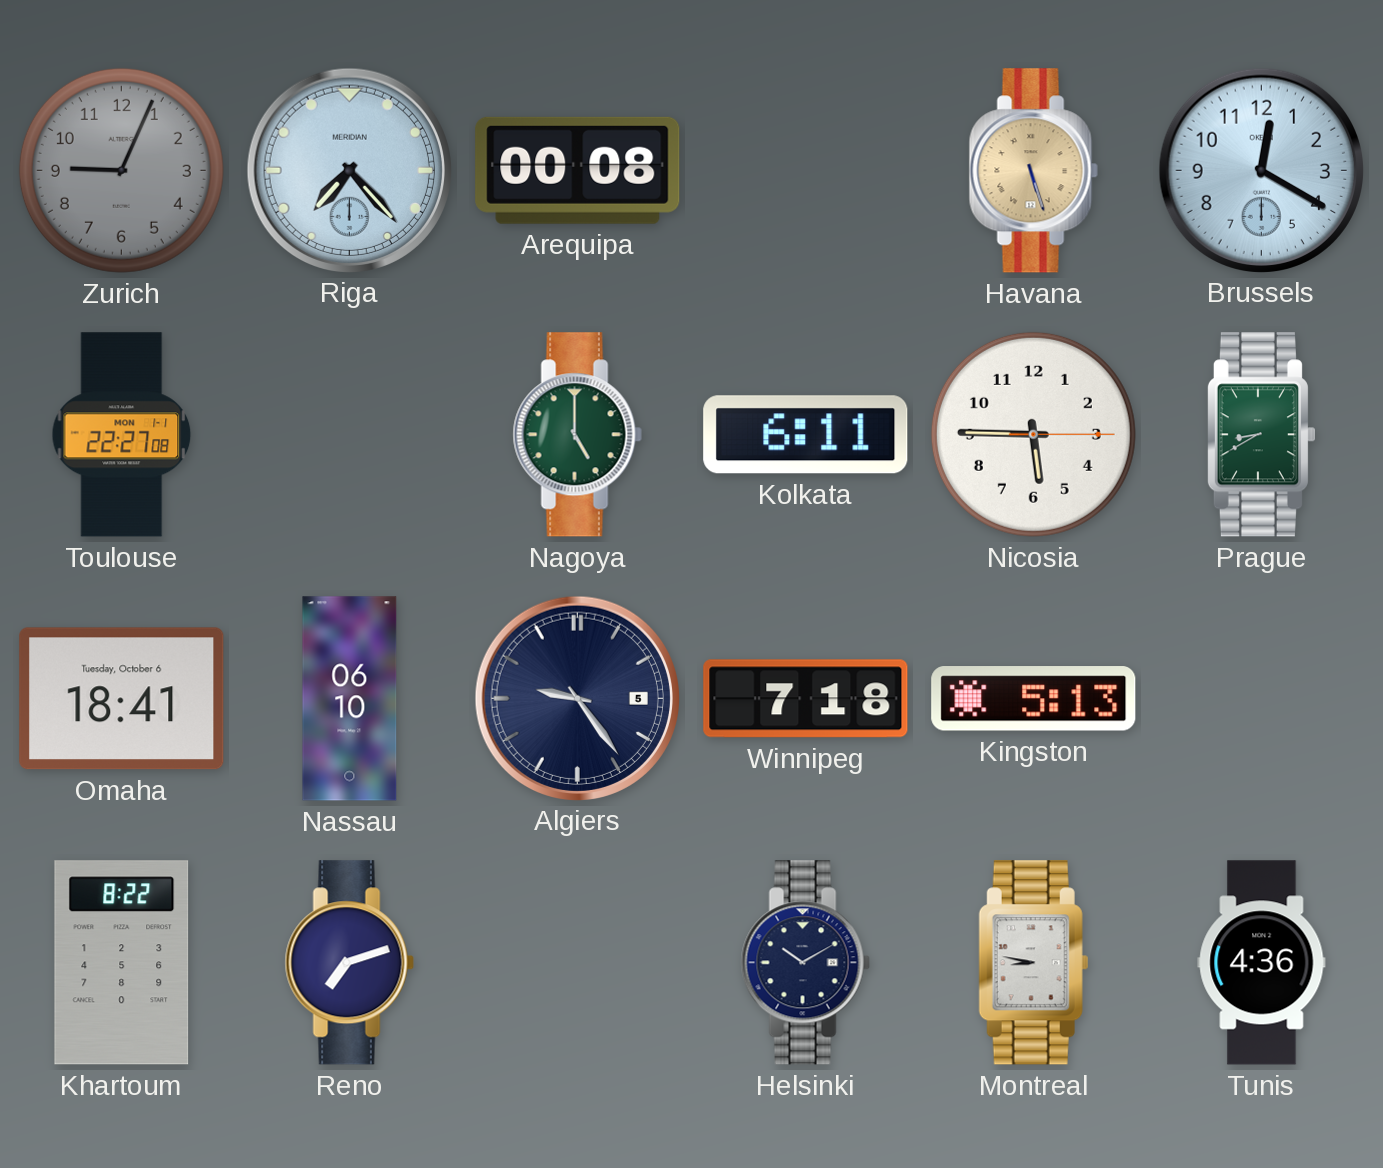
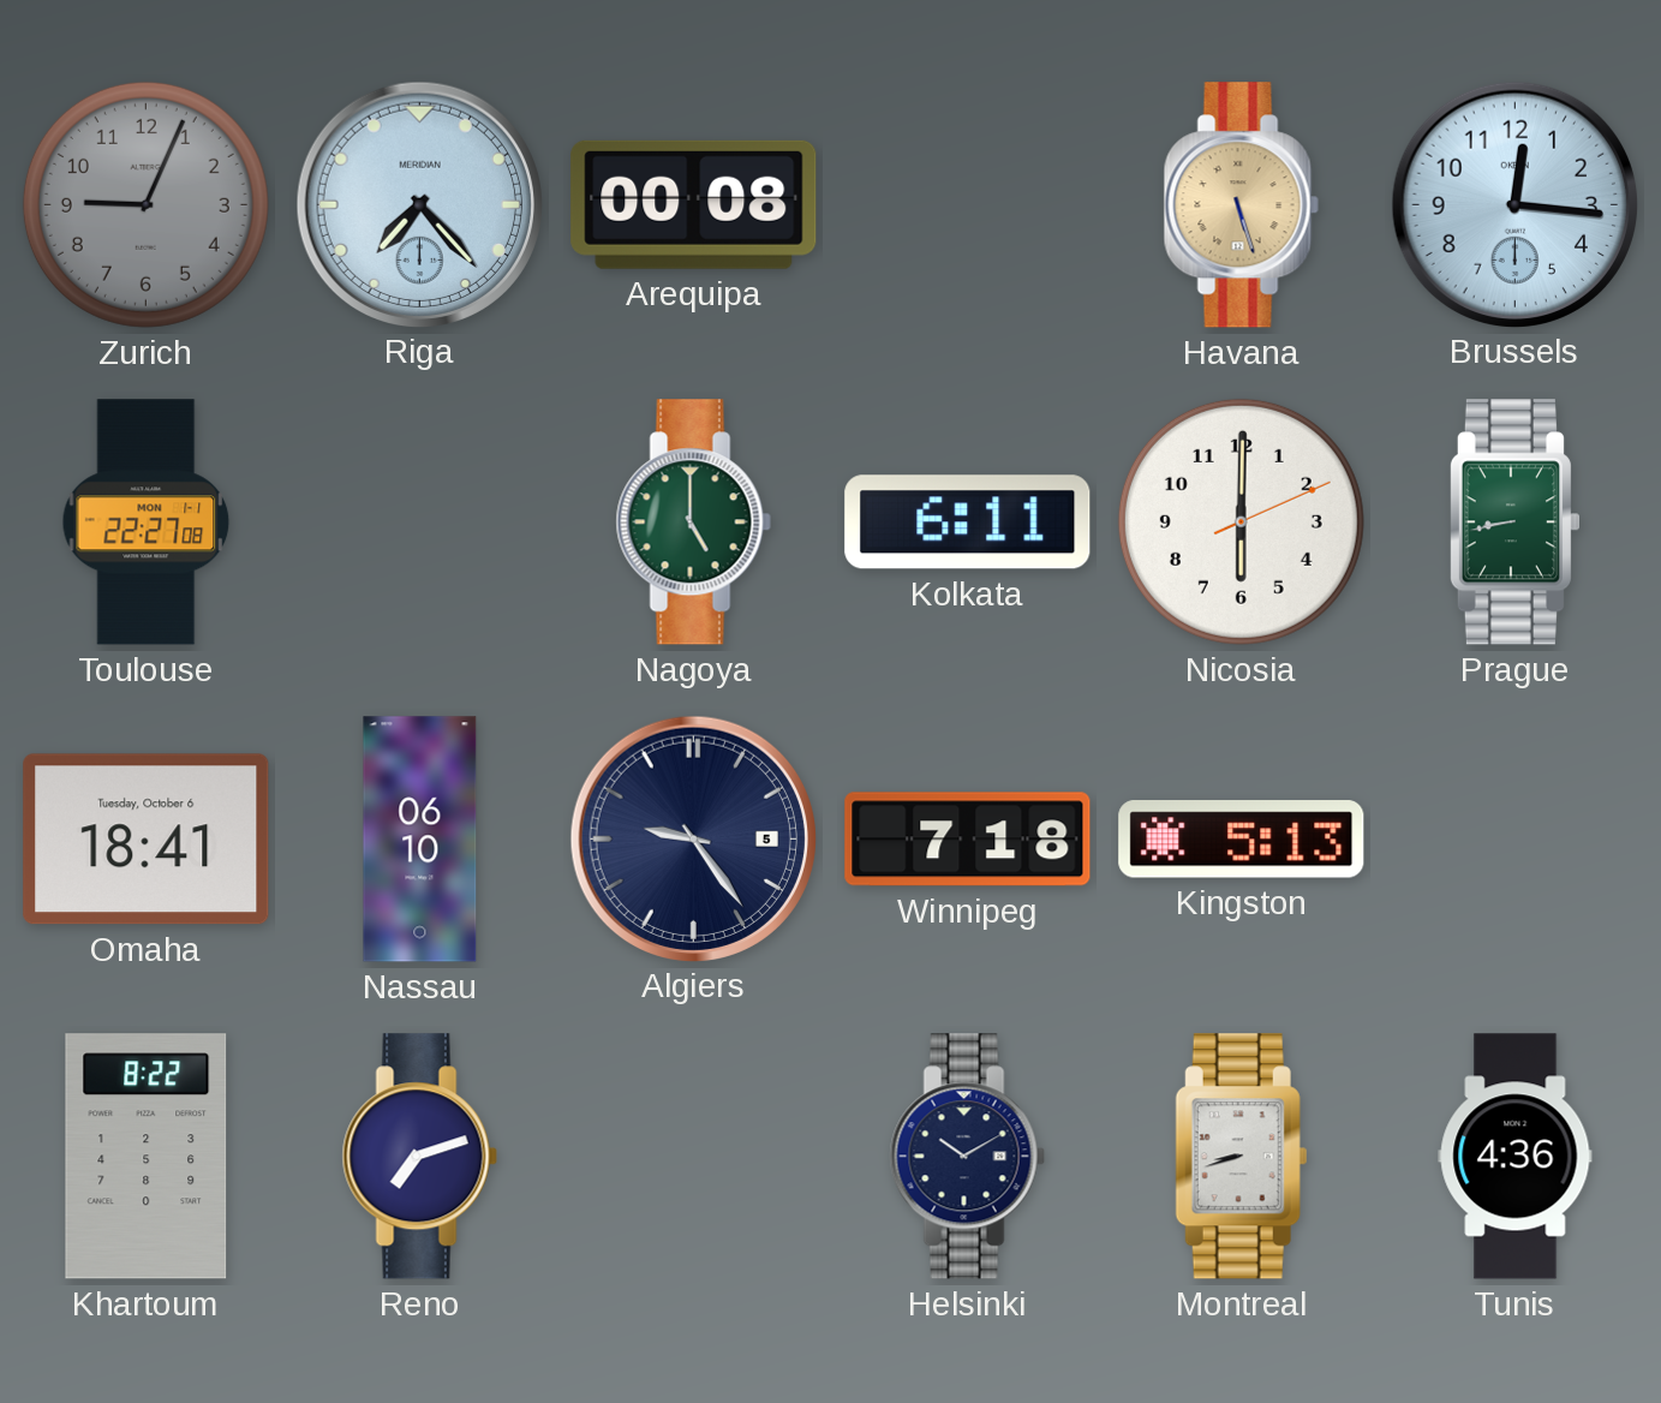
Brussels: 12:20 -> 12:16 (1514, 204)
Nicosia: 5:45 -> 6:00 (1241, 521)
Prague: 8:40 -> 8:43 (1514, 523)
Montreal: 8:47 -> 8:42 (1241, 1157)
